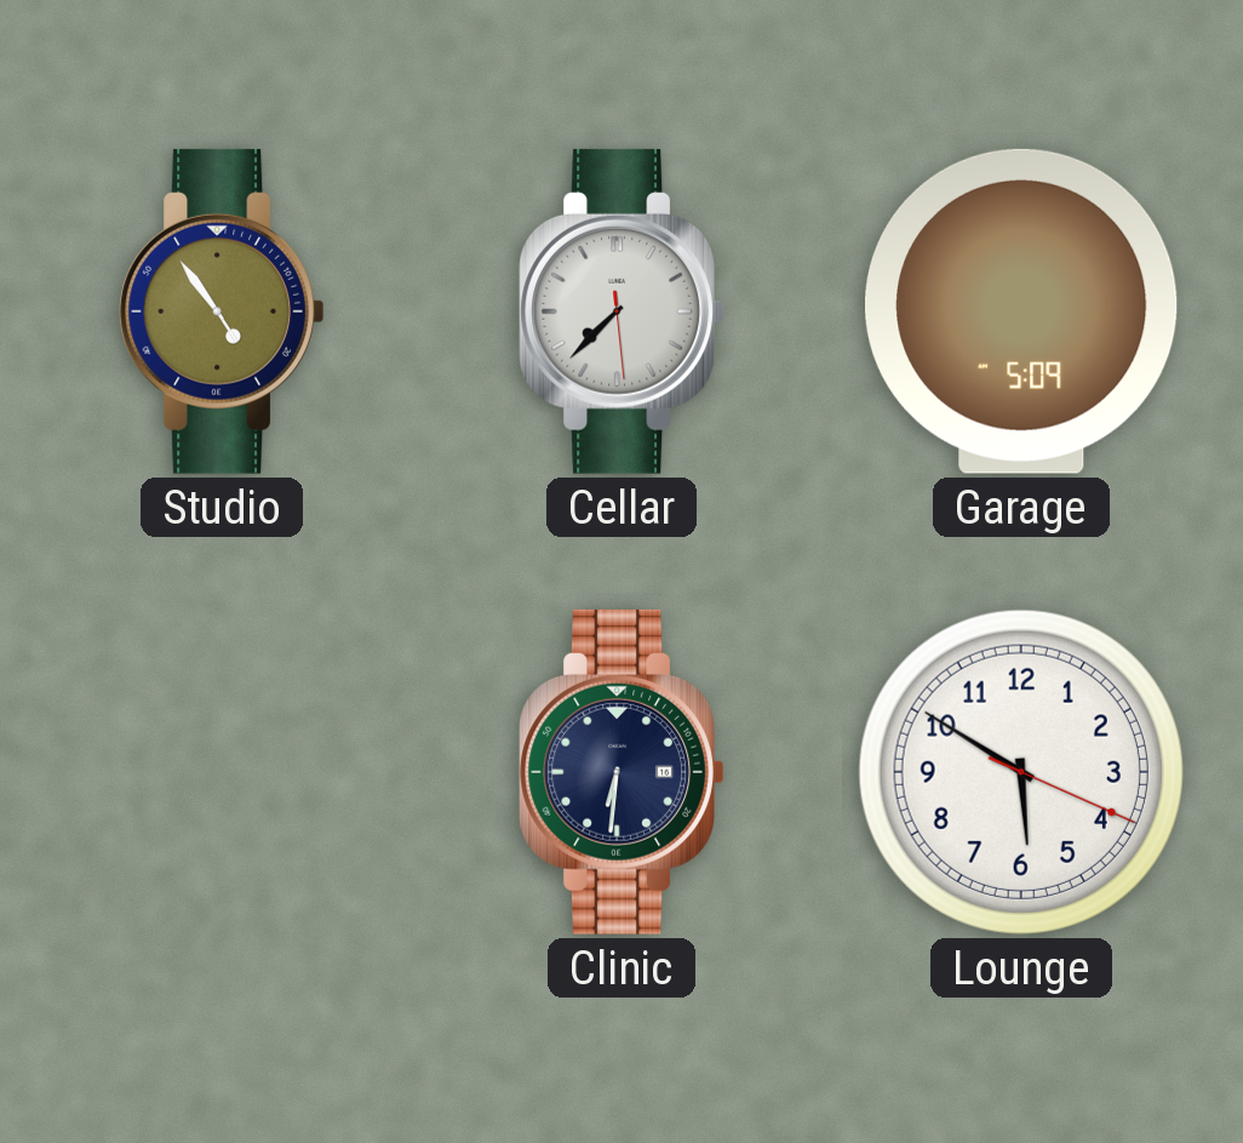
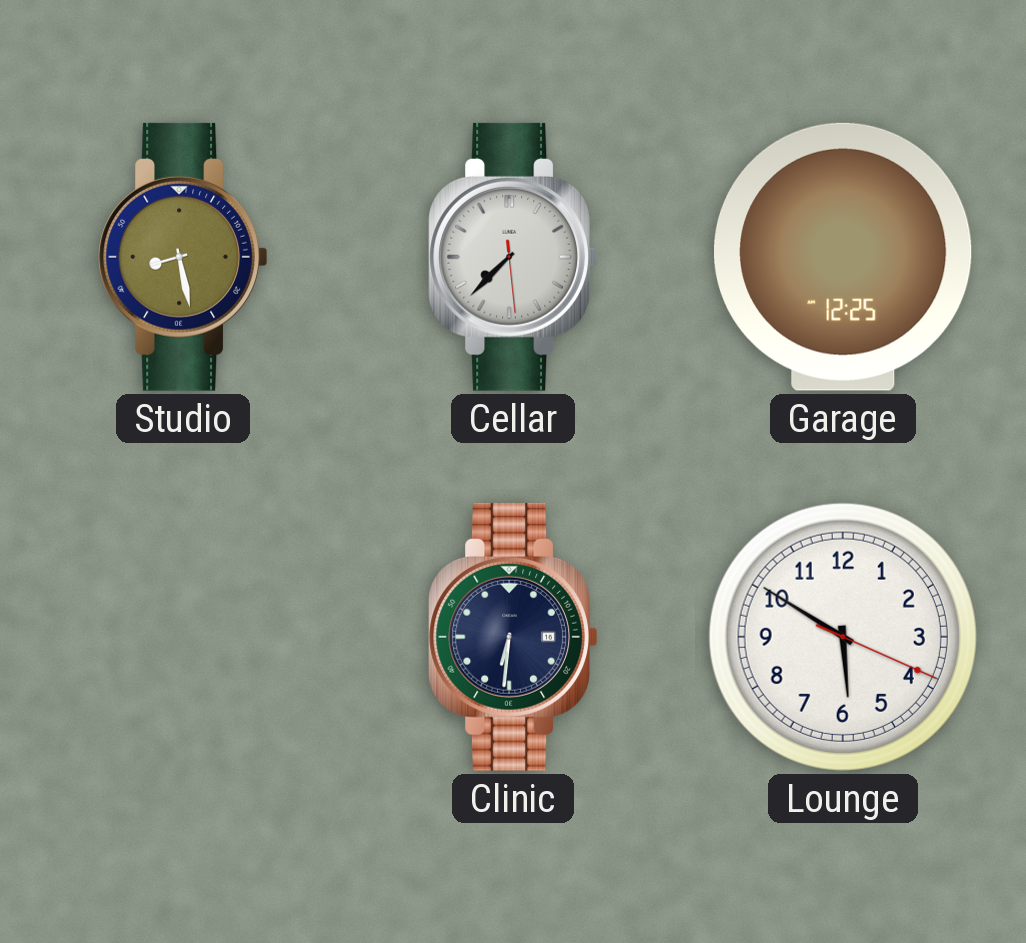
Studio: 4:54 -> 8:28 (183, 257)
Garage: 5:09 -> 12:25 (844, 257)
